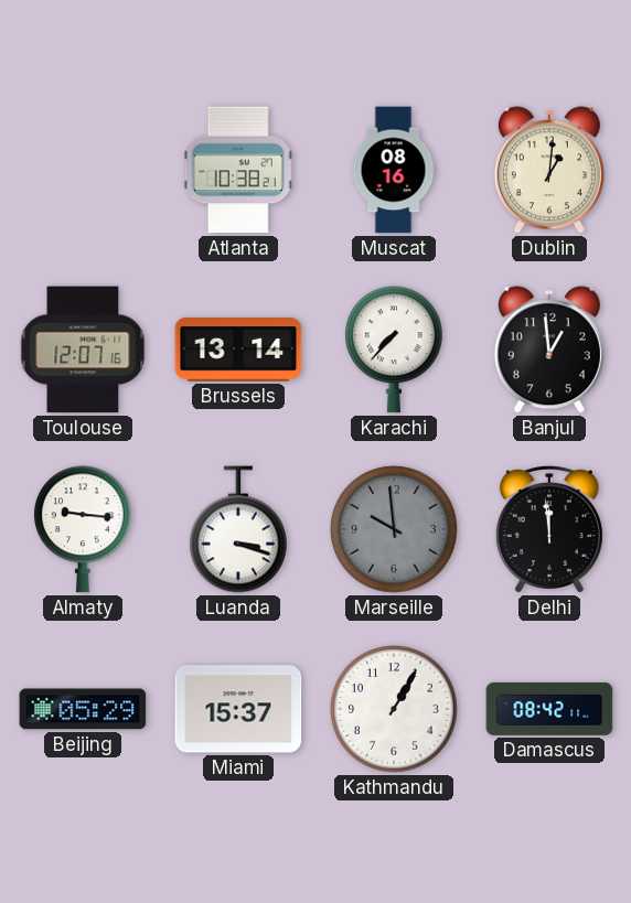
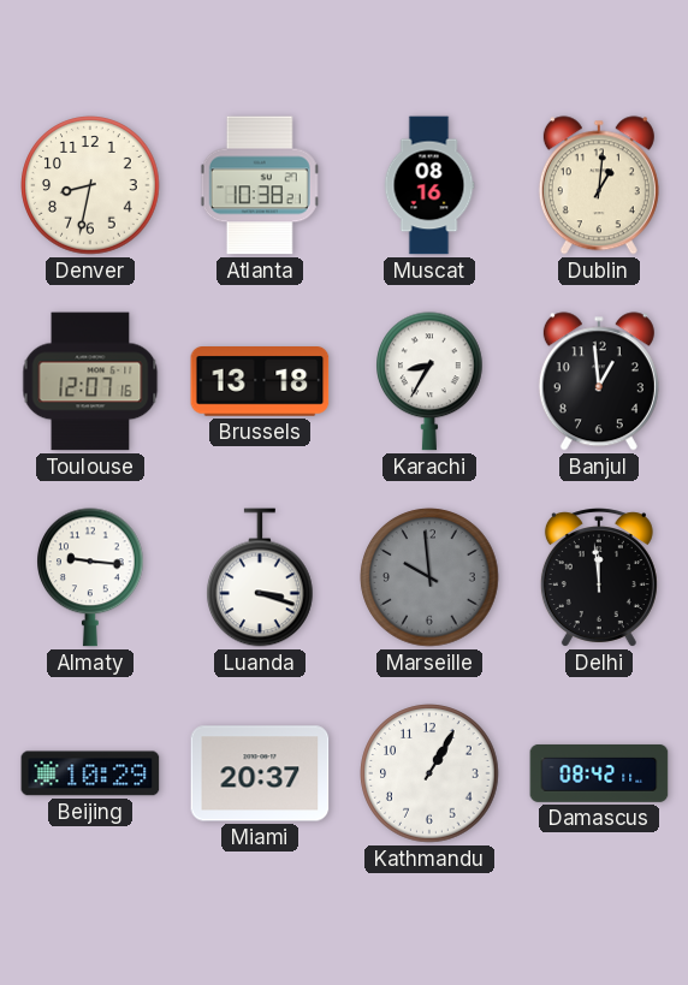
Denver: none -> 8:32 (90, 185)
Brussels: 13:14 -> 13:18 (260, 382)
Karachi: 7:37 -> 8:35 (431, 381)
Beijing: 05:29 -> 10:29 (90, 773)
Miami: 15:37 -> 20:37 (260, 773)
